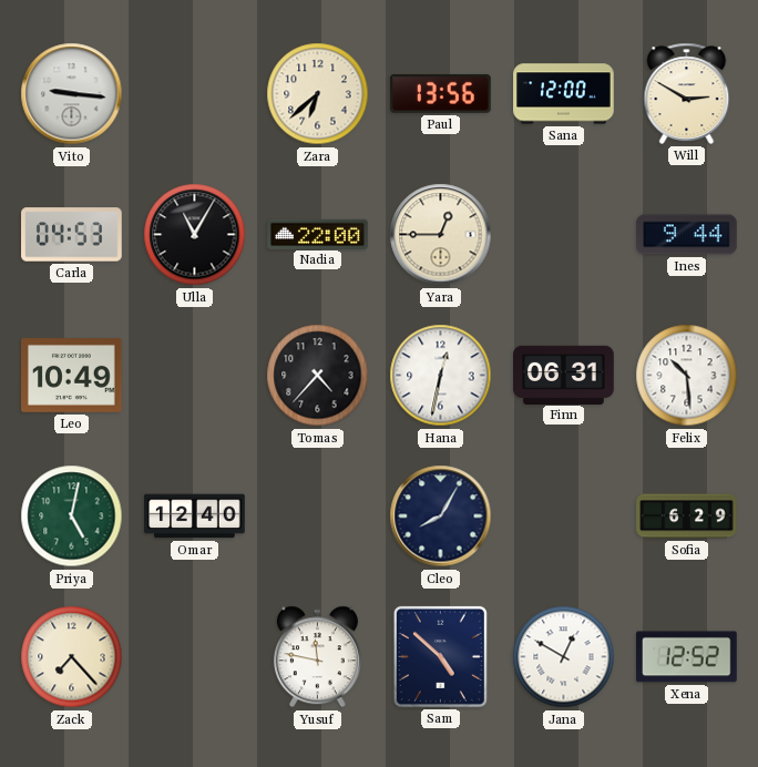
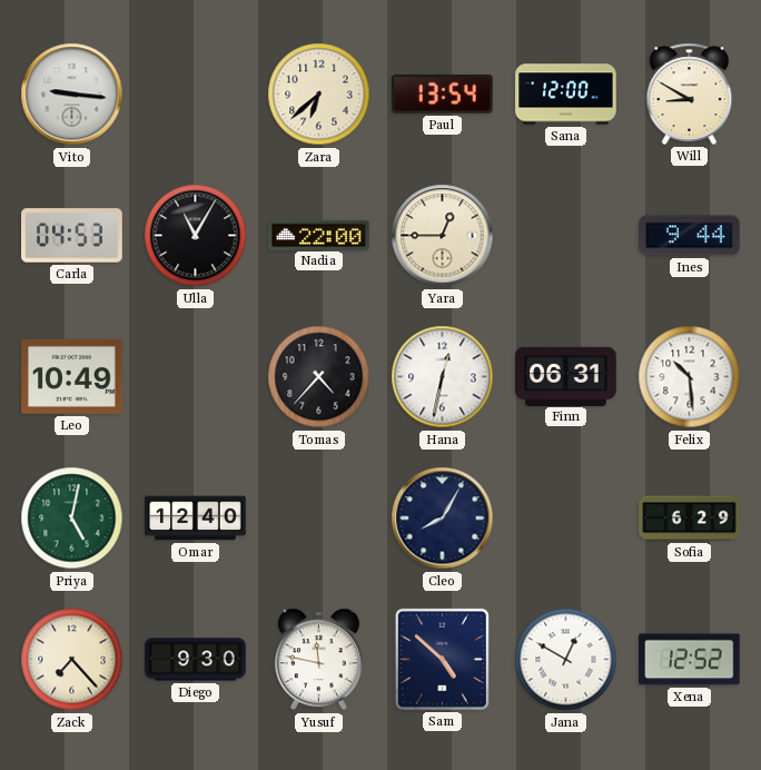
Paul: 13:56 -> 13:54 (443, 93)
Will: 2:50 -> 8:50 (690, 93)
Diego: none -> 9:30 (196, 660)
